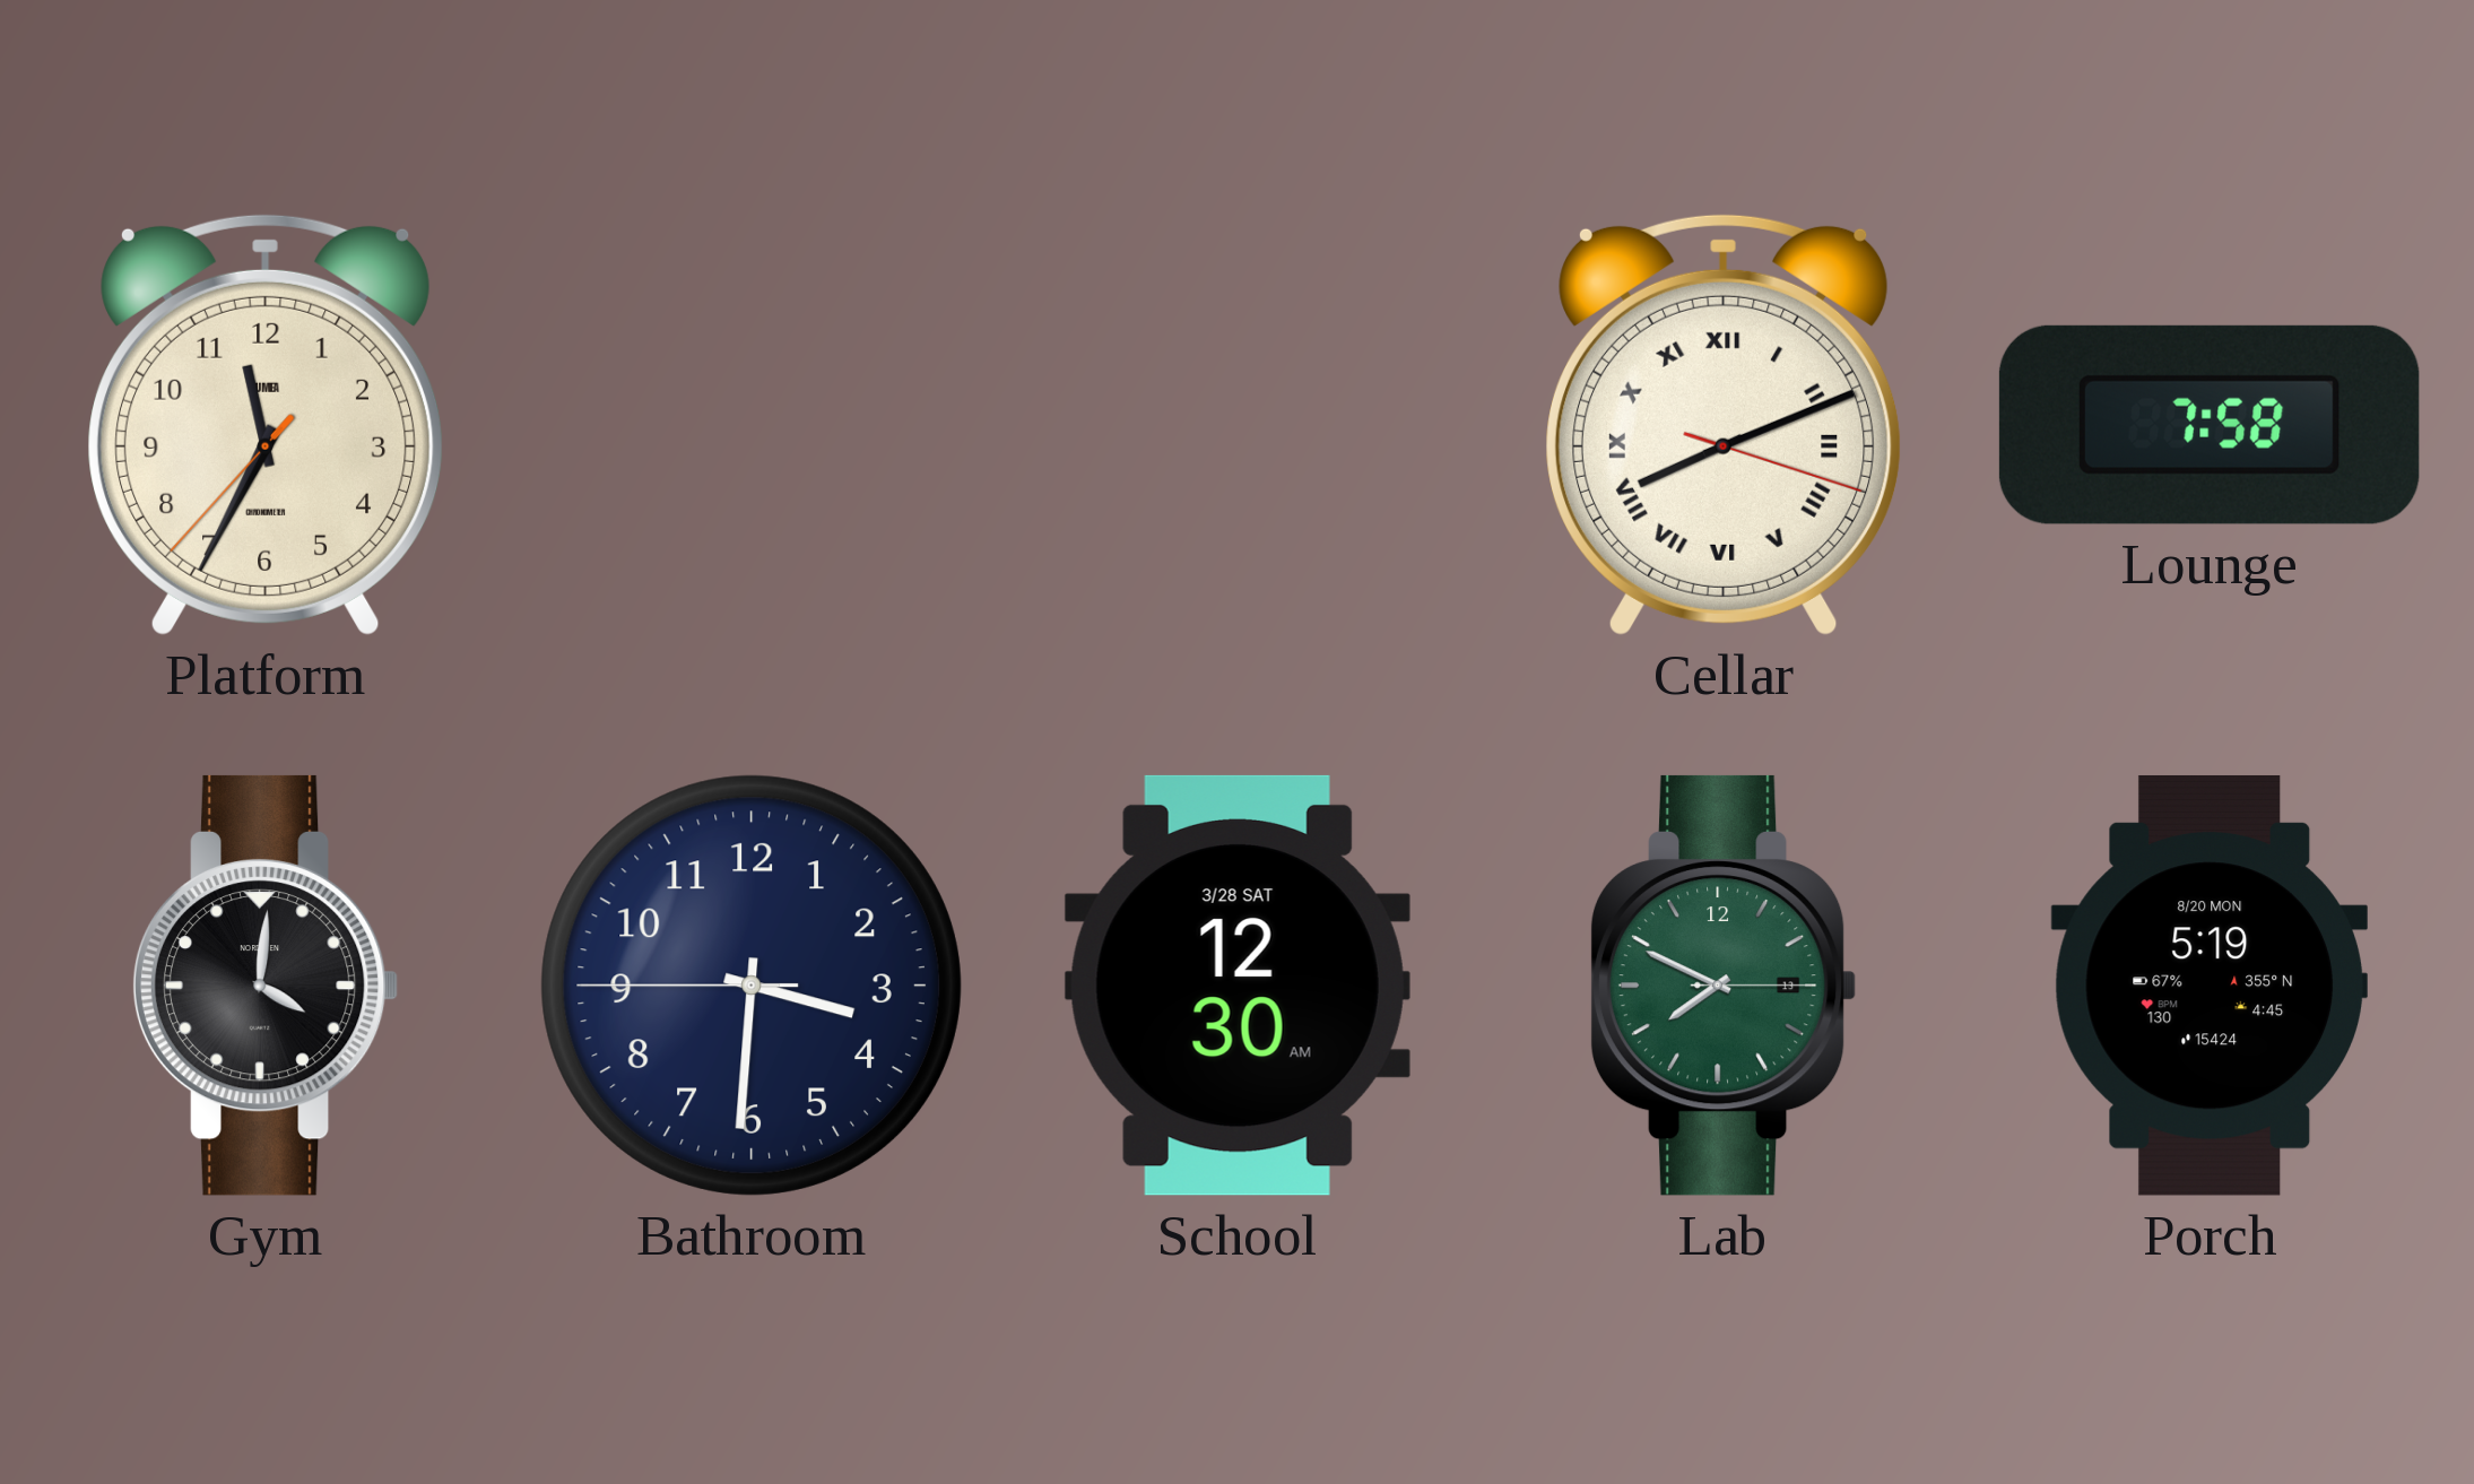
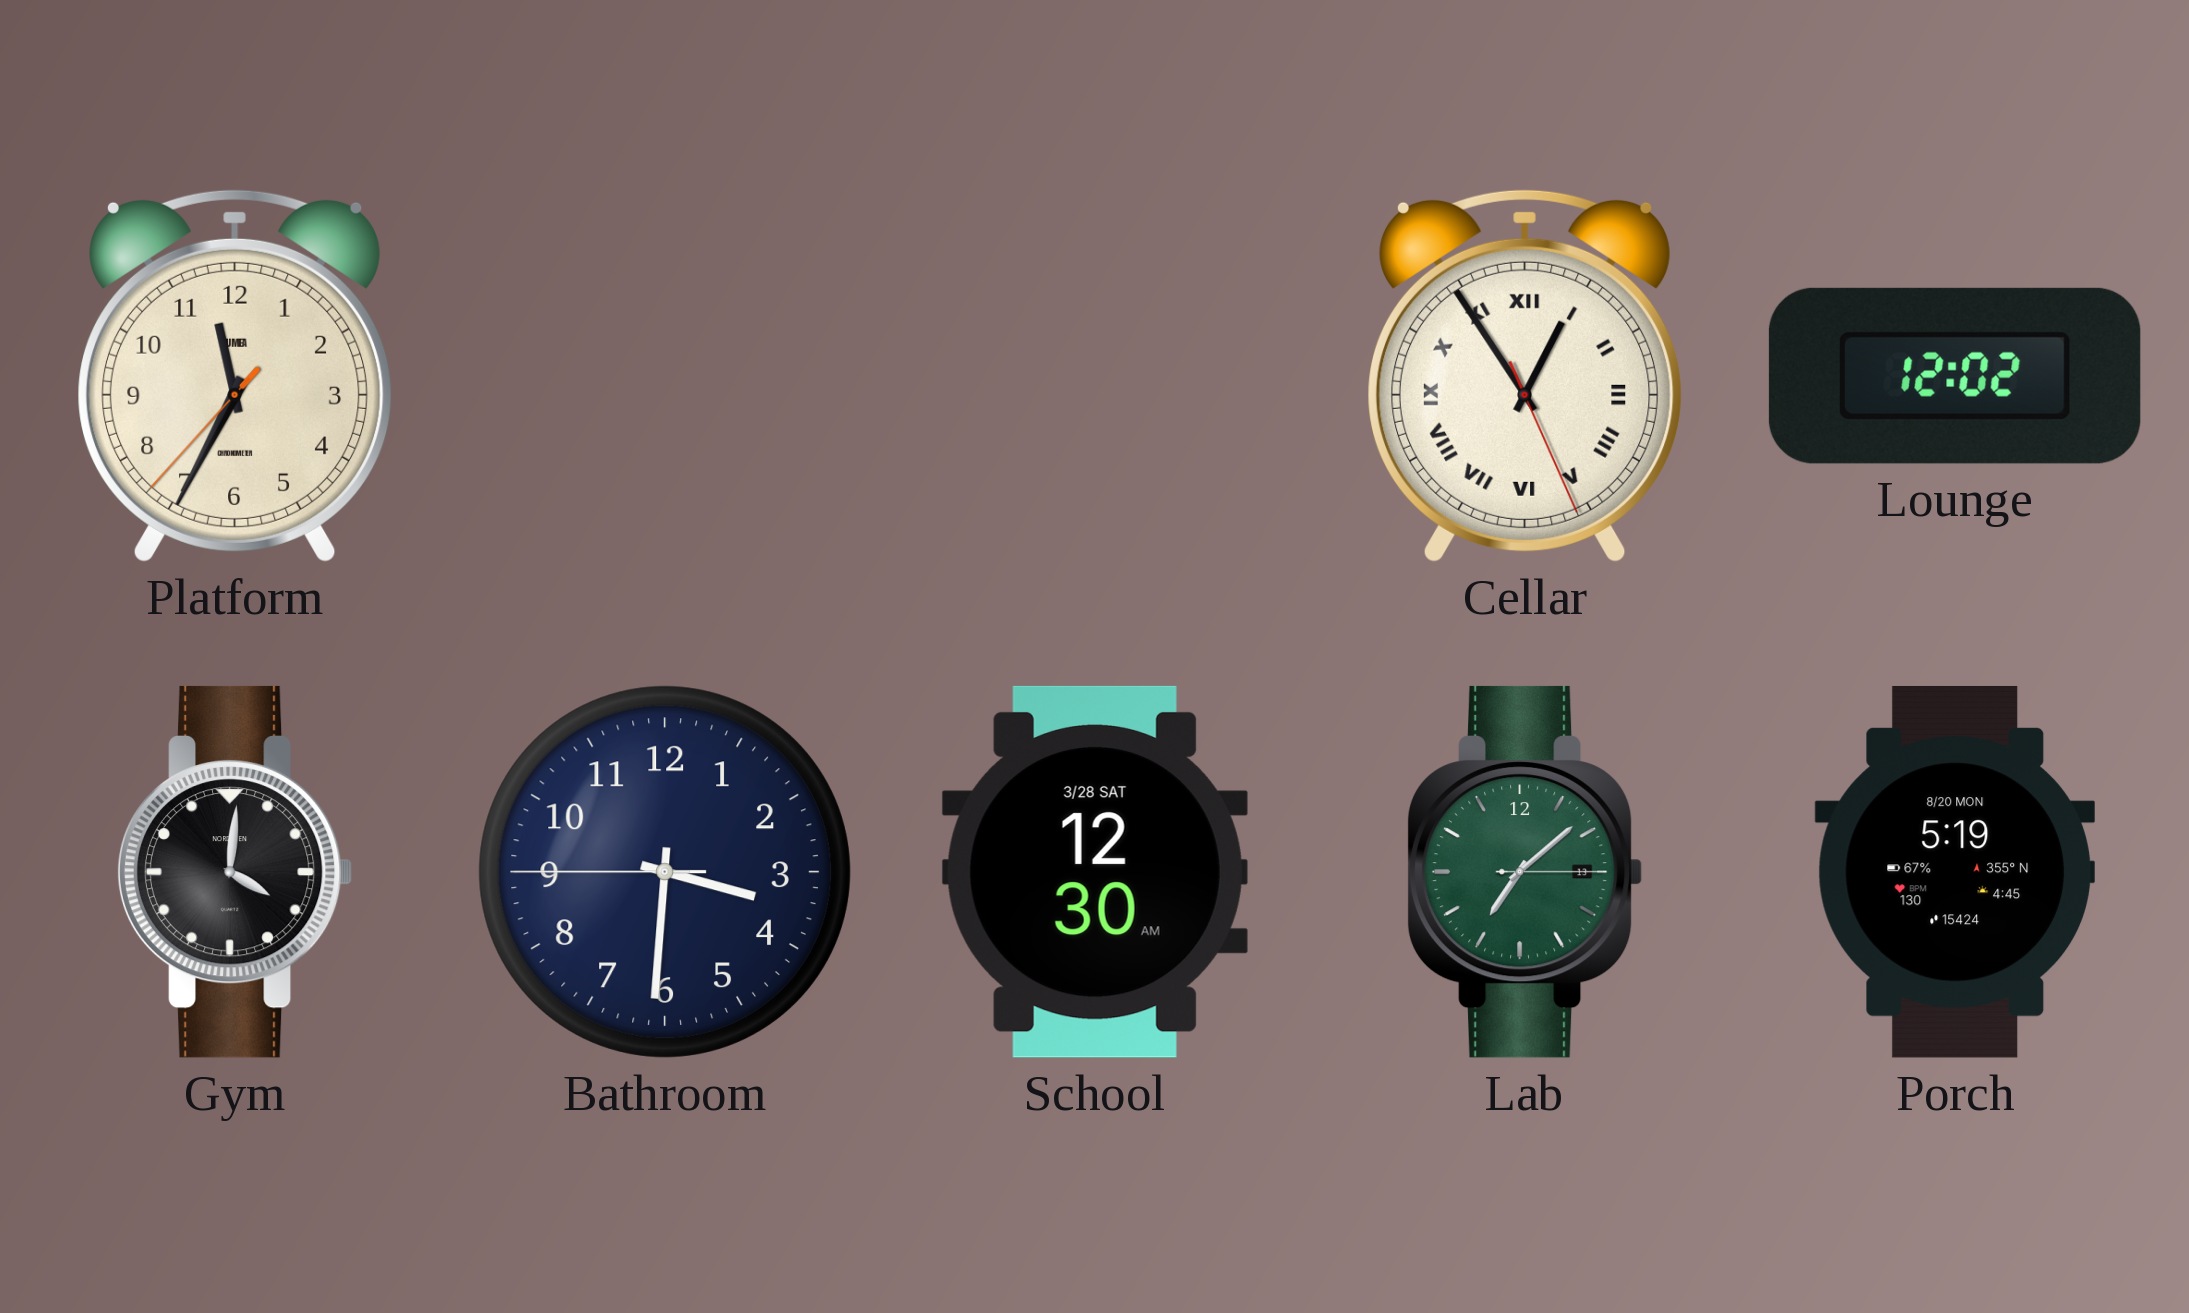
Cellar: 8:11 -> 12:54 (1526, 376)
Lounge: 7:58 -> 12:02 (1955, 376)
Lab: 7:49 -> 7:08 (1525, 872)
